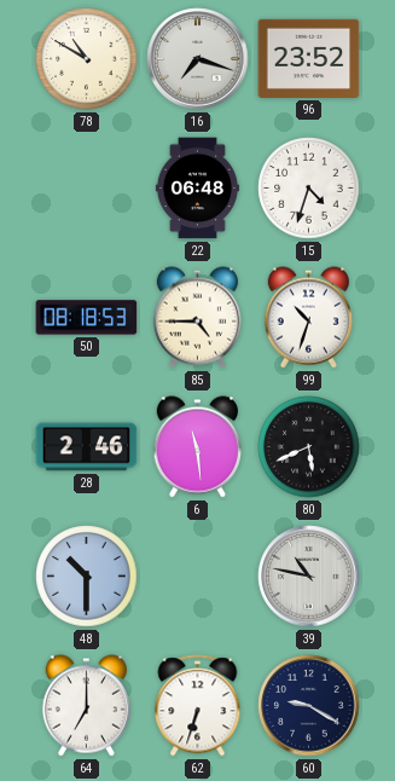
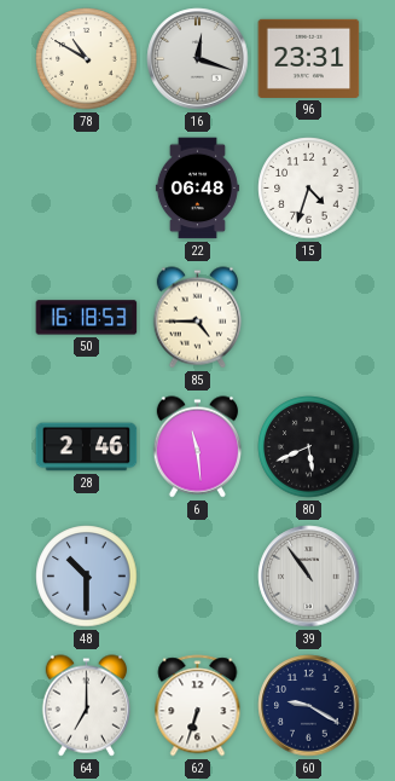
16: 7:18 -> 12:18 (198, 59)
96: 23:52 -> 23:31 (309, 58)
50: 08:18 -> 16:18 (87, 318)
99: 10:33 -> none (308, 318)
39: 10:47 -> 10:54 (309, 577)
